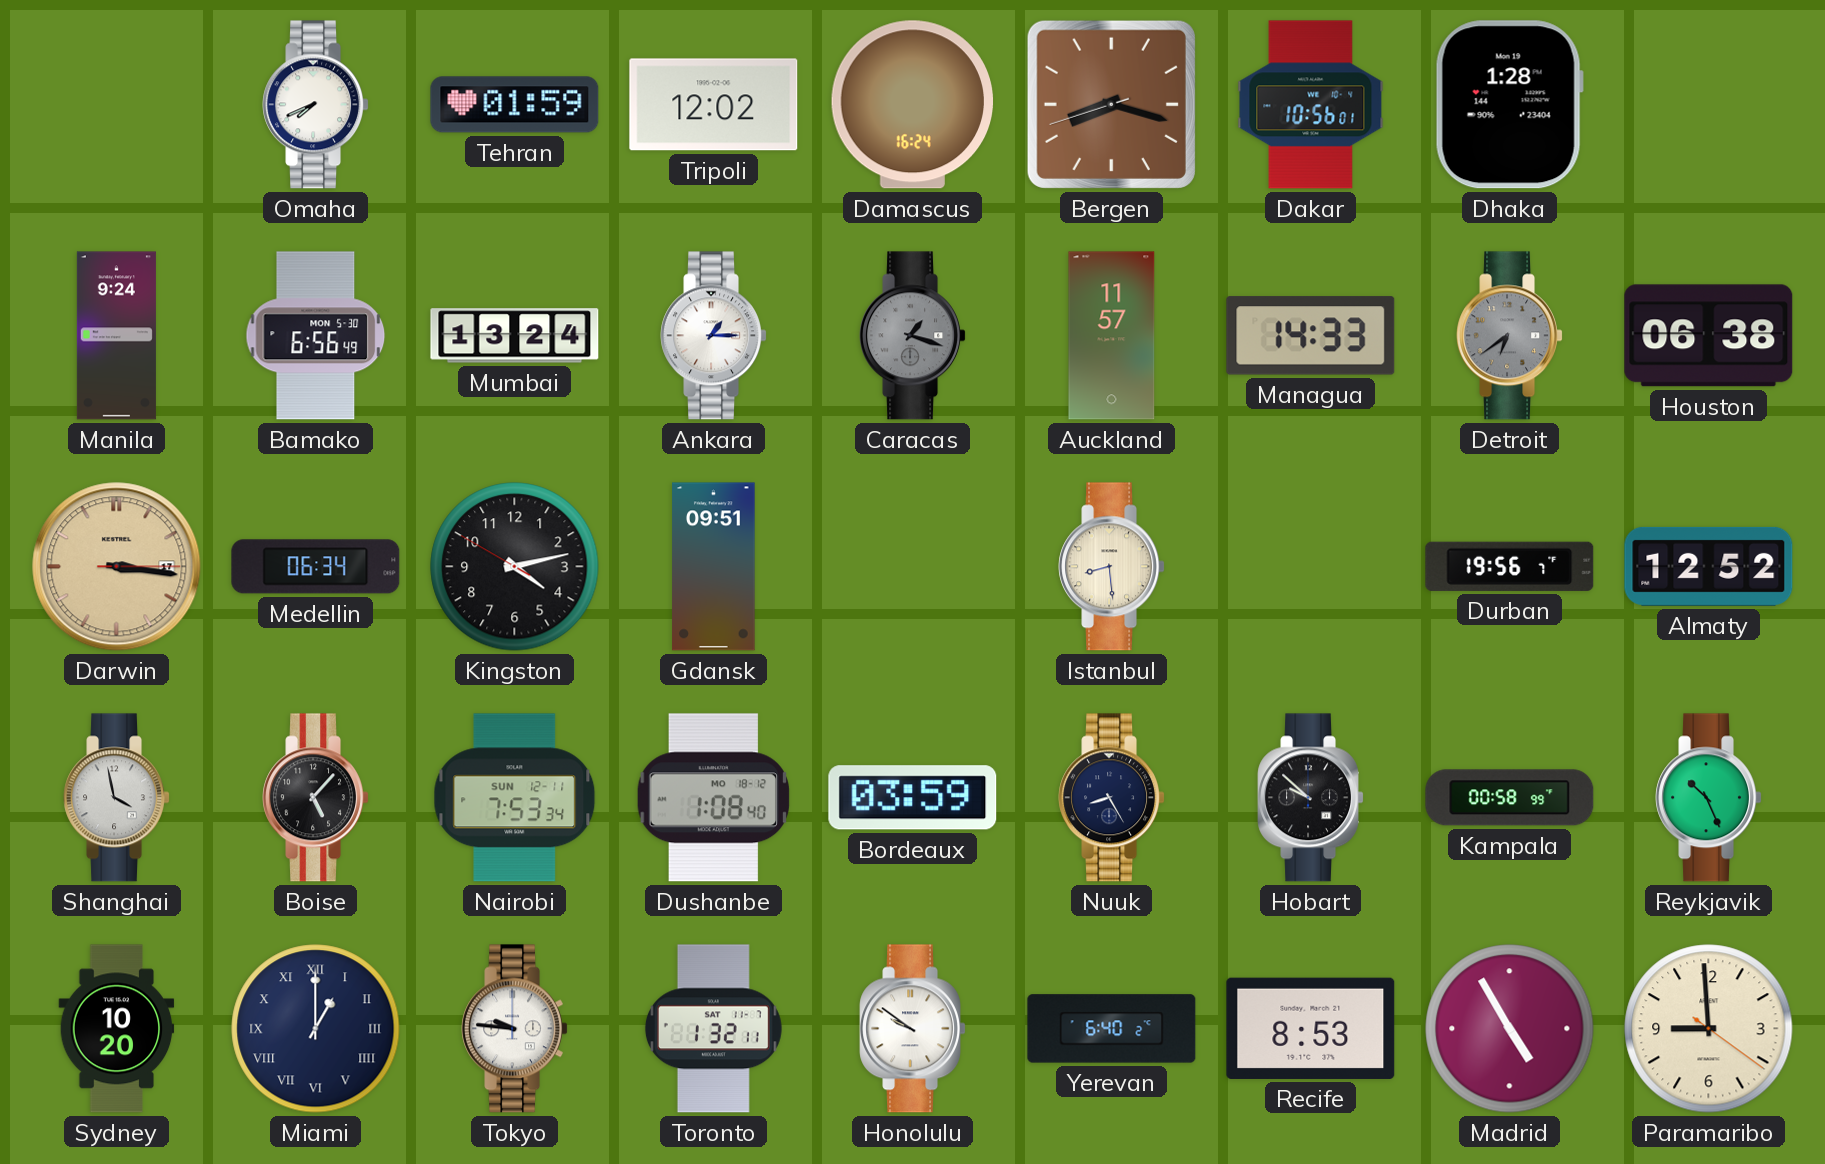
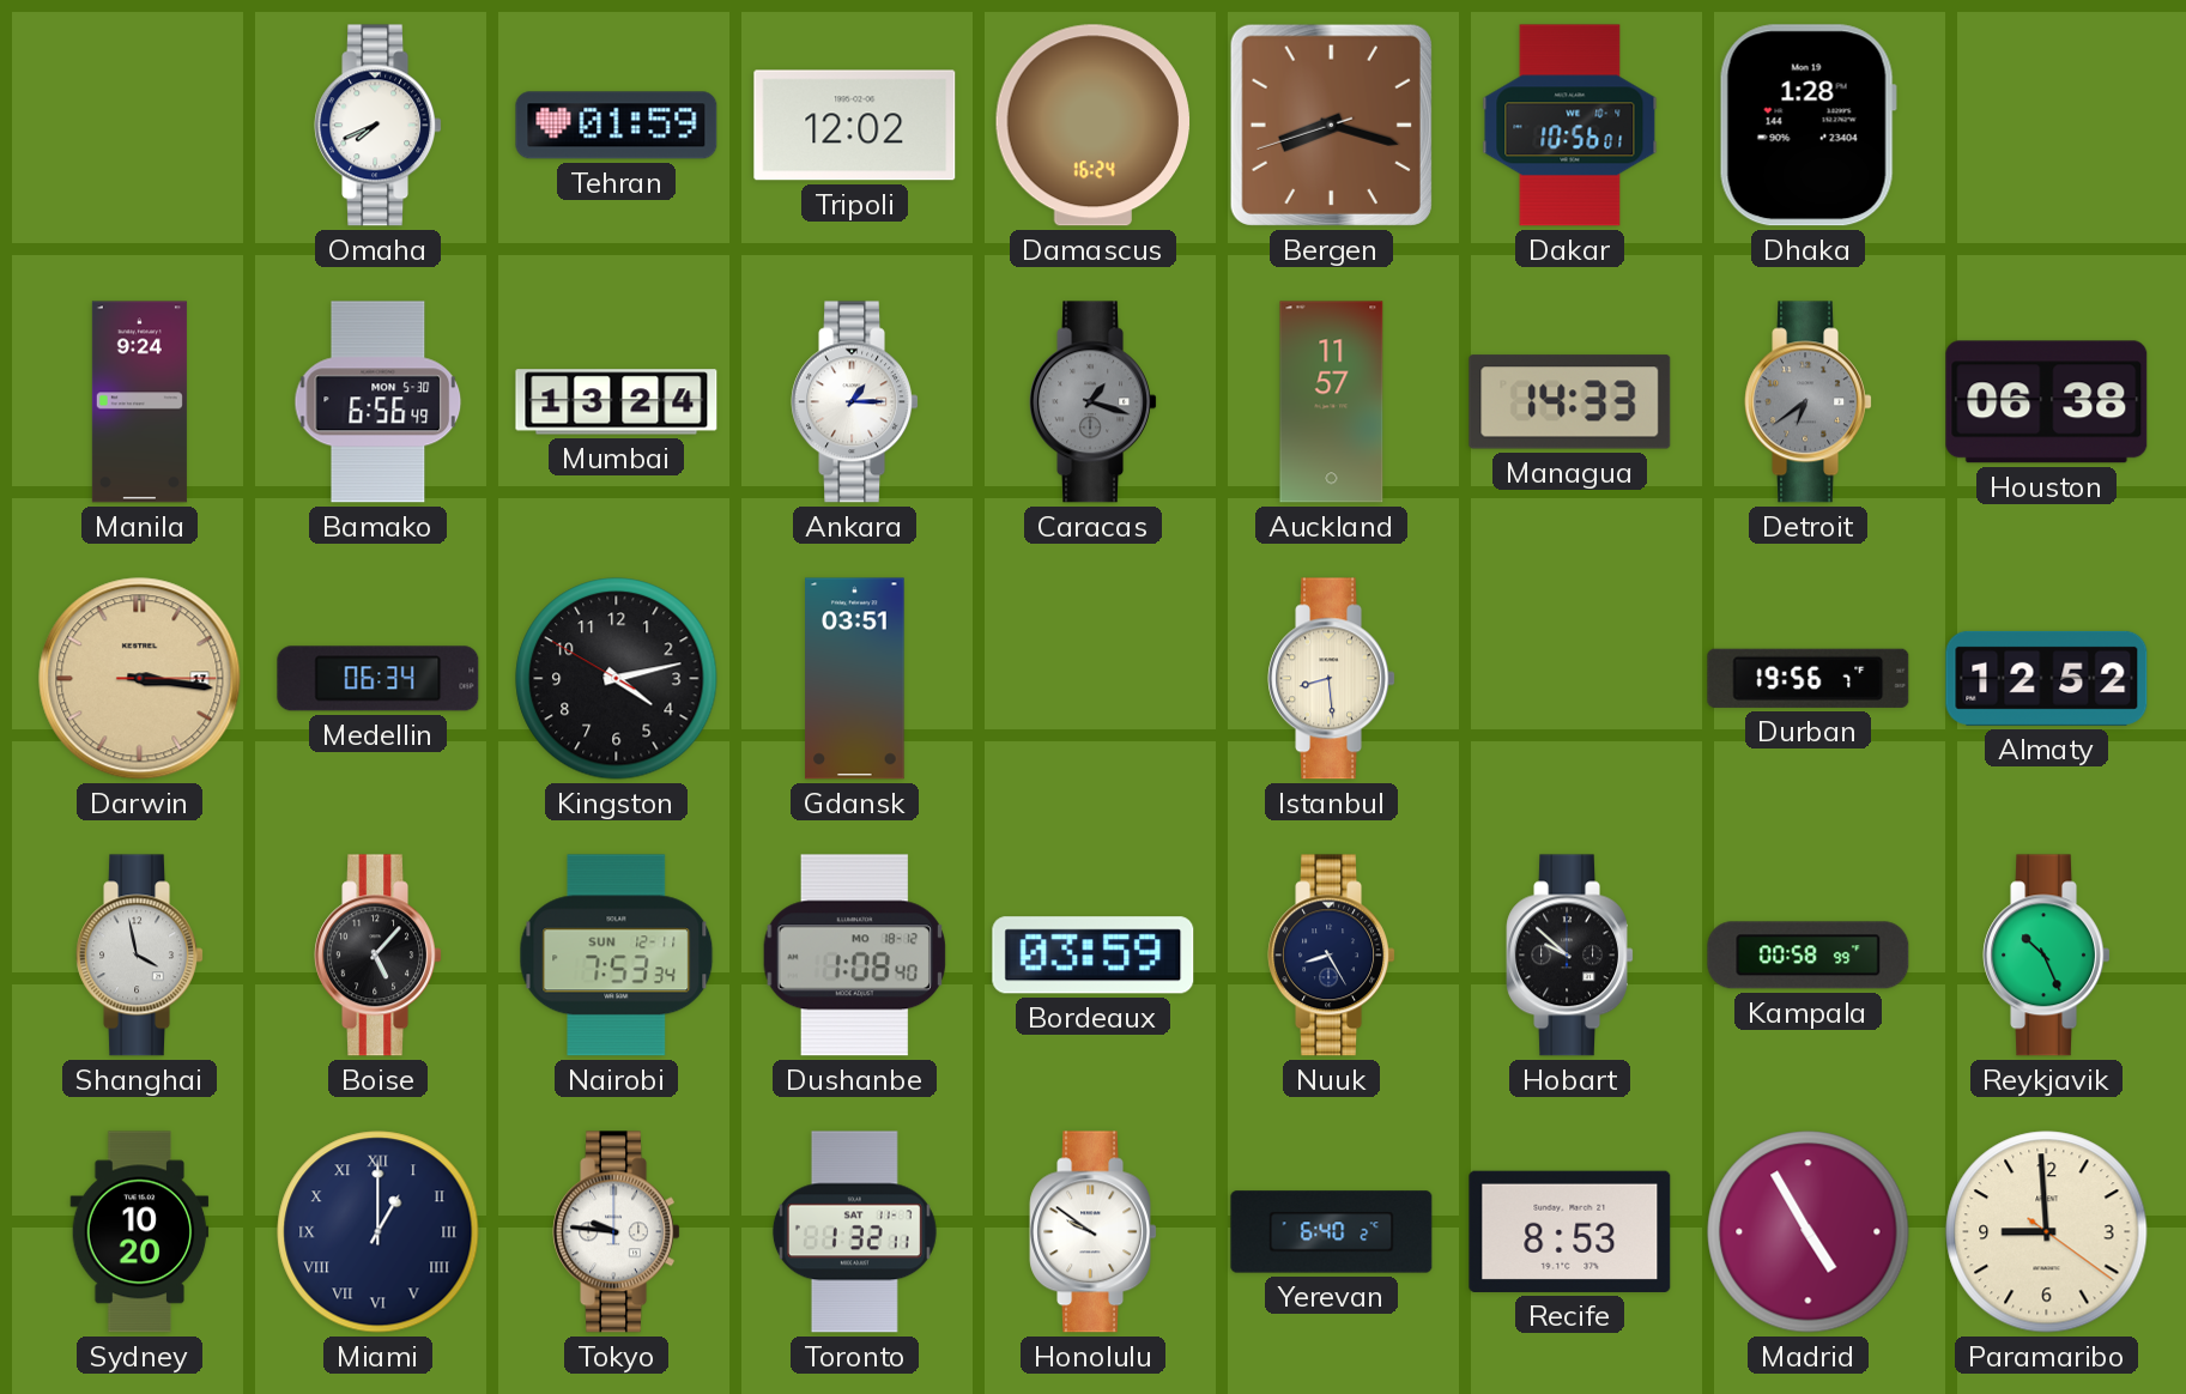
Gdansk: 09:51 -> 03:51 (855, 679)
